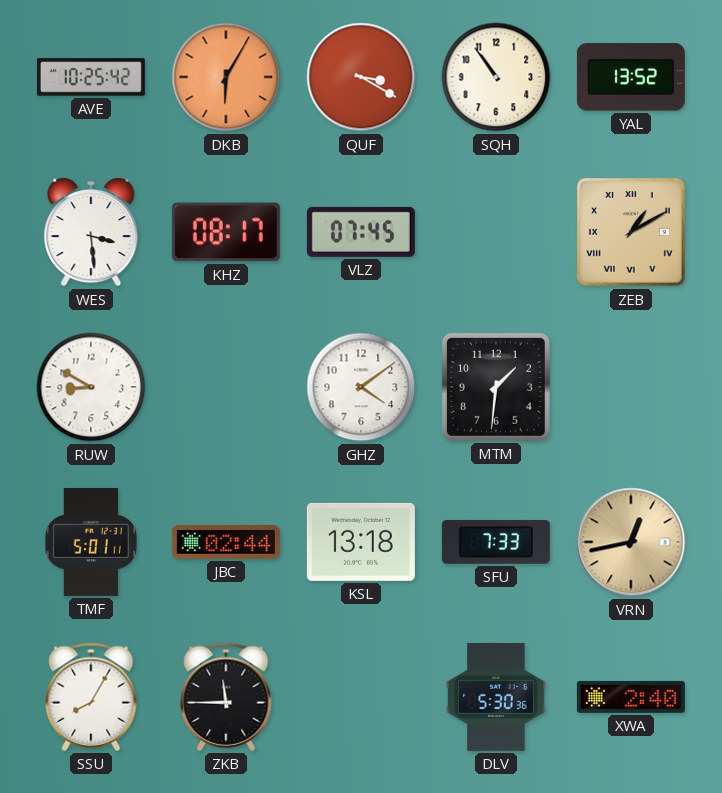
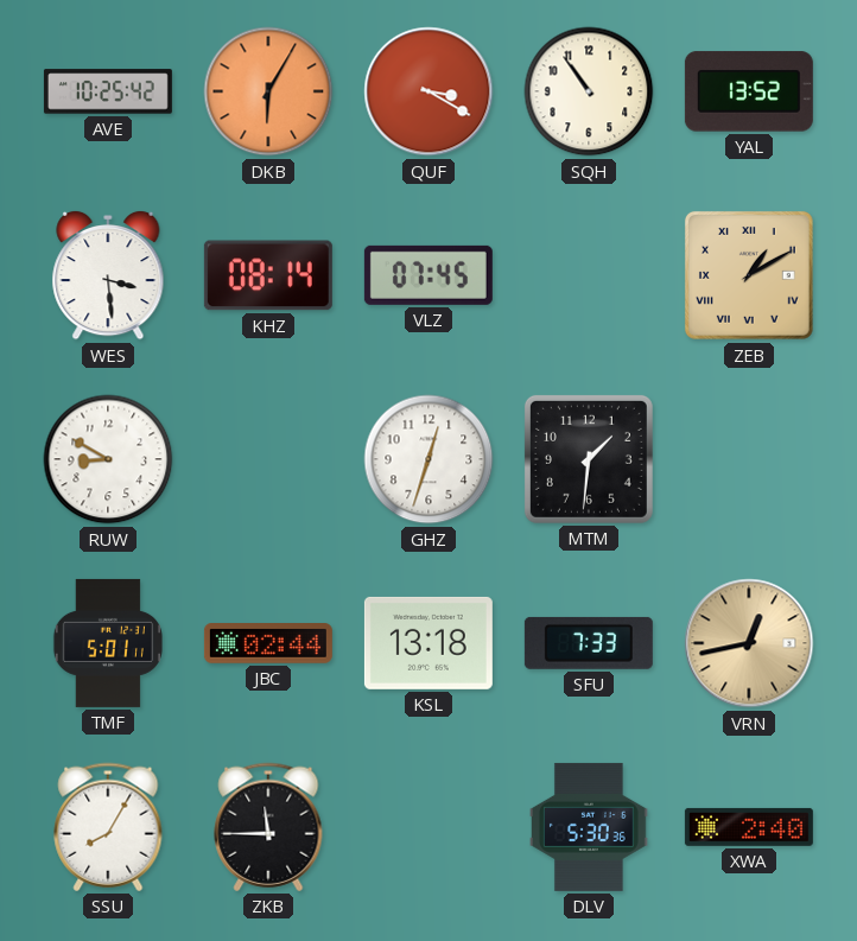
KHZ: 08:17 -> 08:14 (268, 275)
GHZ: 4:09 -> 12:33 (429, 459)
